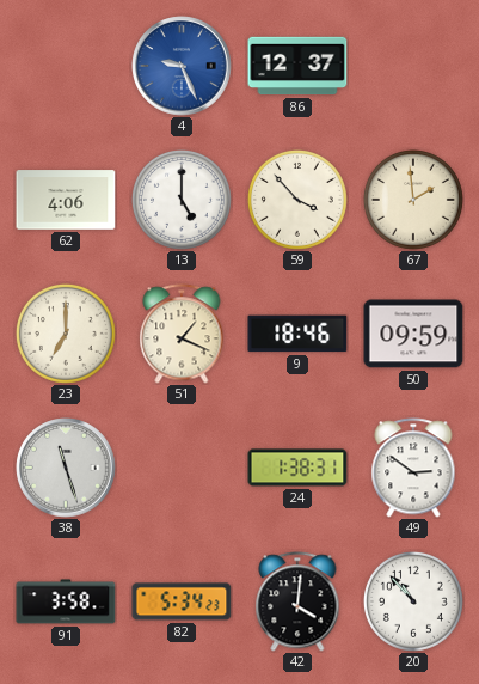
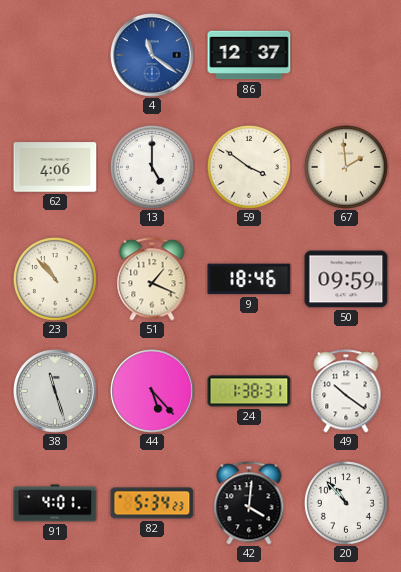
4: 9:26 -> 11:21 (152, 55)
59: 3:53 -> 3:51 (249, 167)
23: 7:00 -> 10:53 (55, 279)
44: none -> 5:23 (152, 391)
49: 2:51 -> 10:21 (346, 391)
91: 3:58 -> 4:01 (55, 503)
